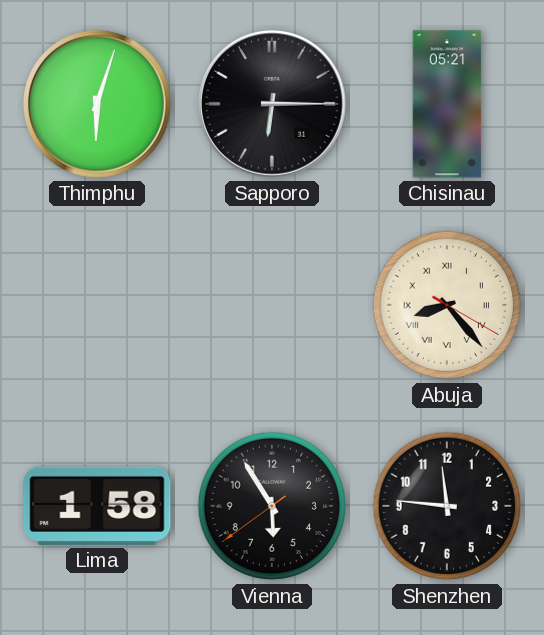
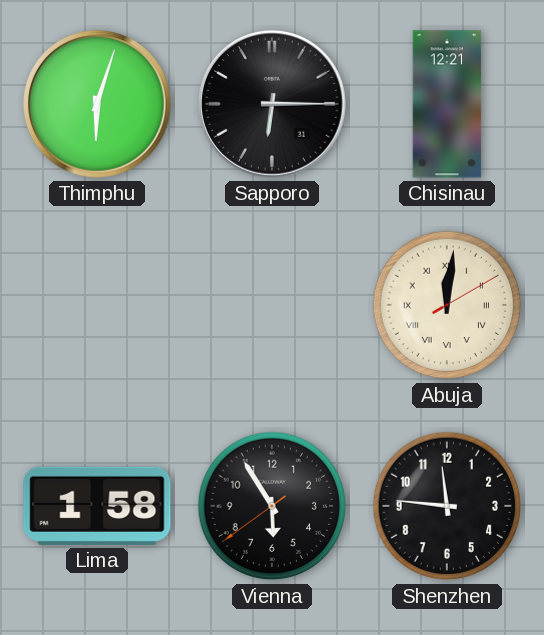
Chisinau: 05:21 -> 12:21 (447, 104)
Abuja: 8:23 -> 12:01 (447, 305)
